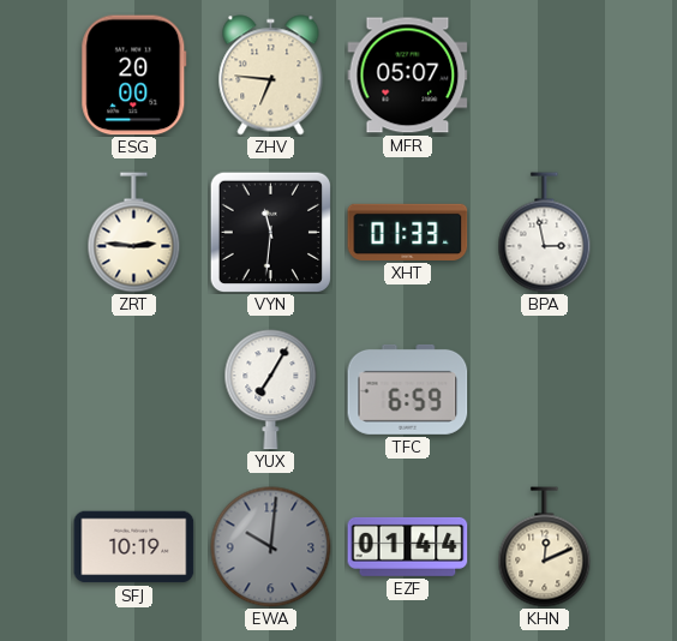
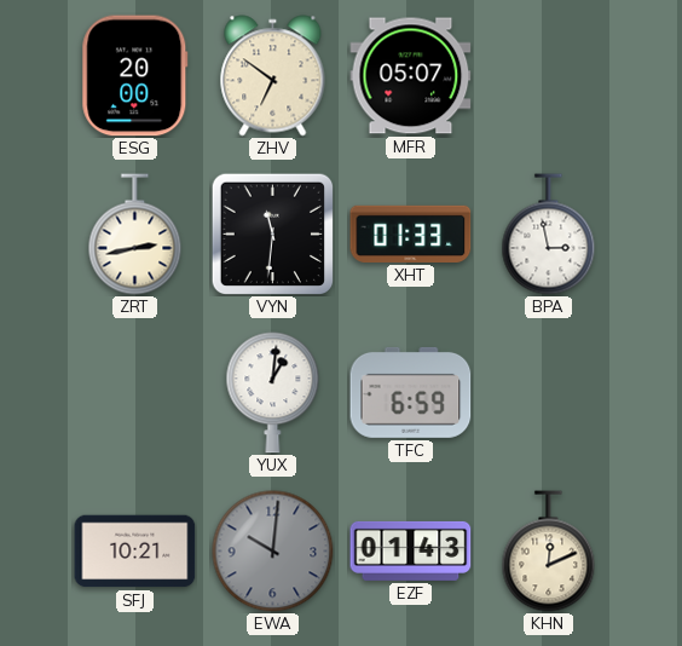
ZHV: 6:46 -> 6:51 (273, 76)
ZRT: 2:46 -> 2:43 (135, 235)
YUX: 7:05 -> 1:01 (273, 393)
SFJ: 10:19 -> 10:21 (135, 552)
EZF: 01:44 -> 01:43 (411, 550)
